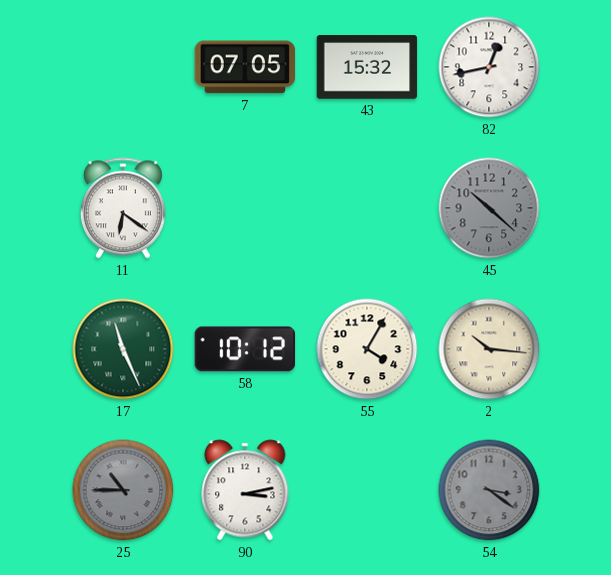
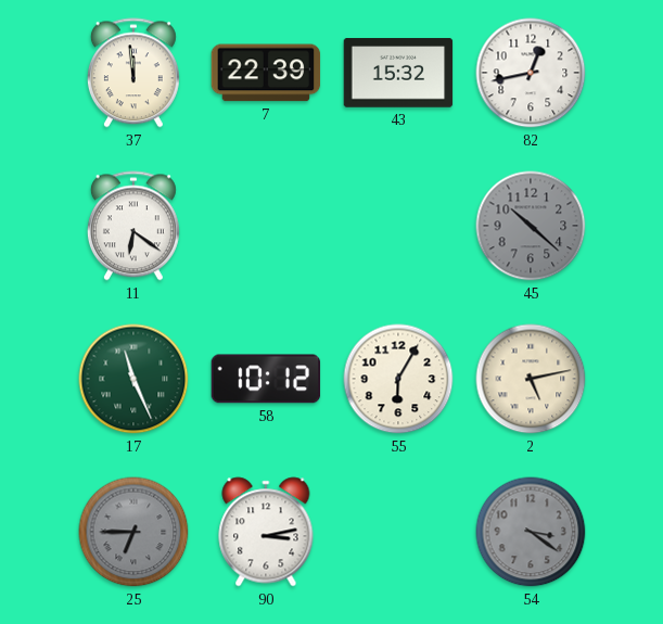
37: none -> 11:59 (133, 73)
7: 07:05 -> 22:39 (266, 73)
55: 4:05 -> 6:05 (398, 379)
2: 10:16 -> 5:13 (531, 379)
25: 10:45 -> 6:45 (133, 532)
